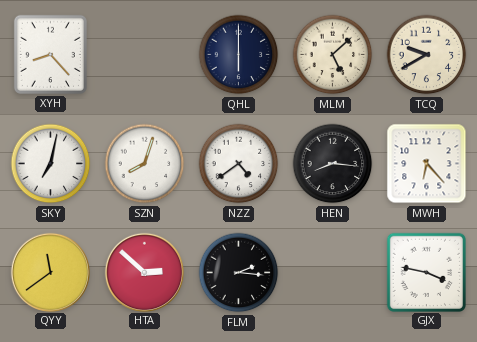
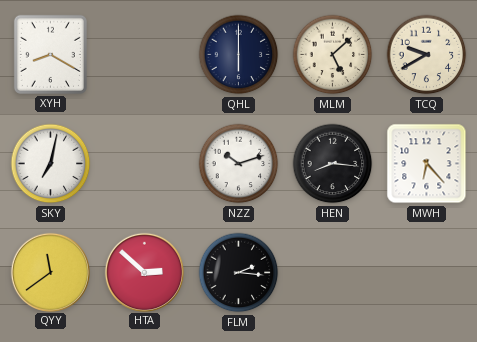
XYH: 8:23 -> 8:20 (50, 54)
SZN: 8:03 -> none (145, 164)
NZZ: 4:39 -> 10:12 (239, 164)
GJX: 3:47 -> none (426, 272)
